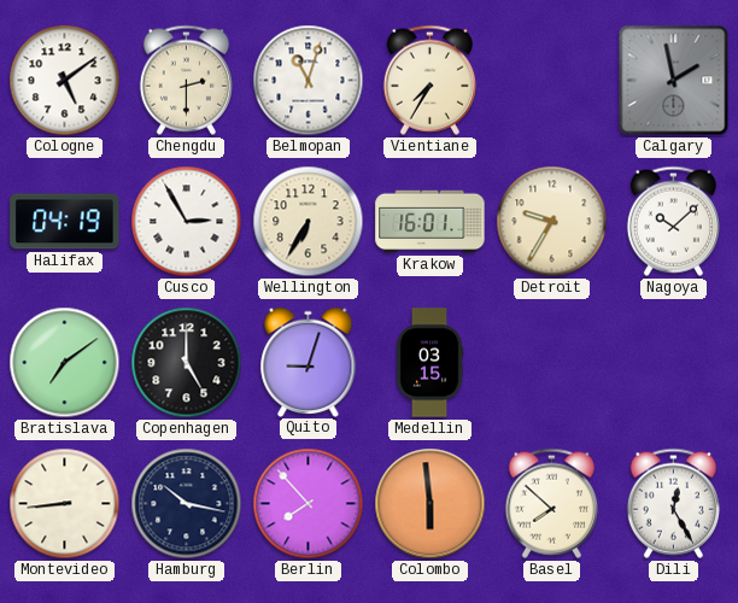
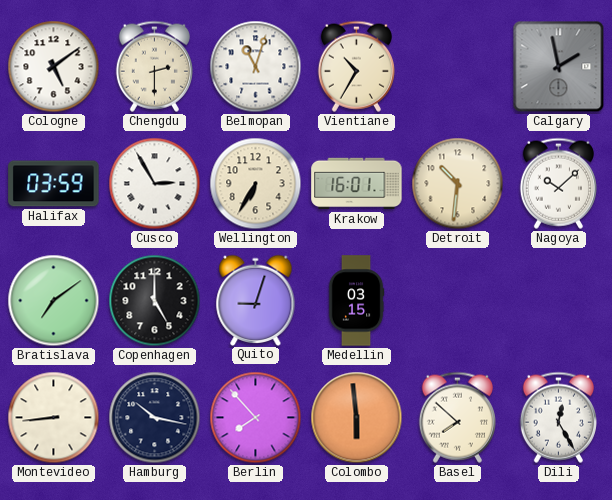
Vientiane: 7:35 -> 10:35 (356, 66)
Halifax: 04:19 -> 03:59 (54, 184)
Detroit: 9:35 -> 10:31 (458, 184)
